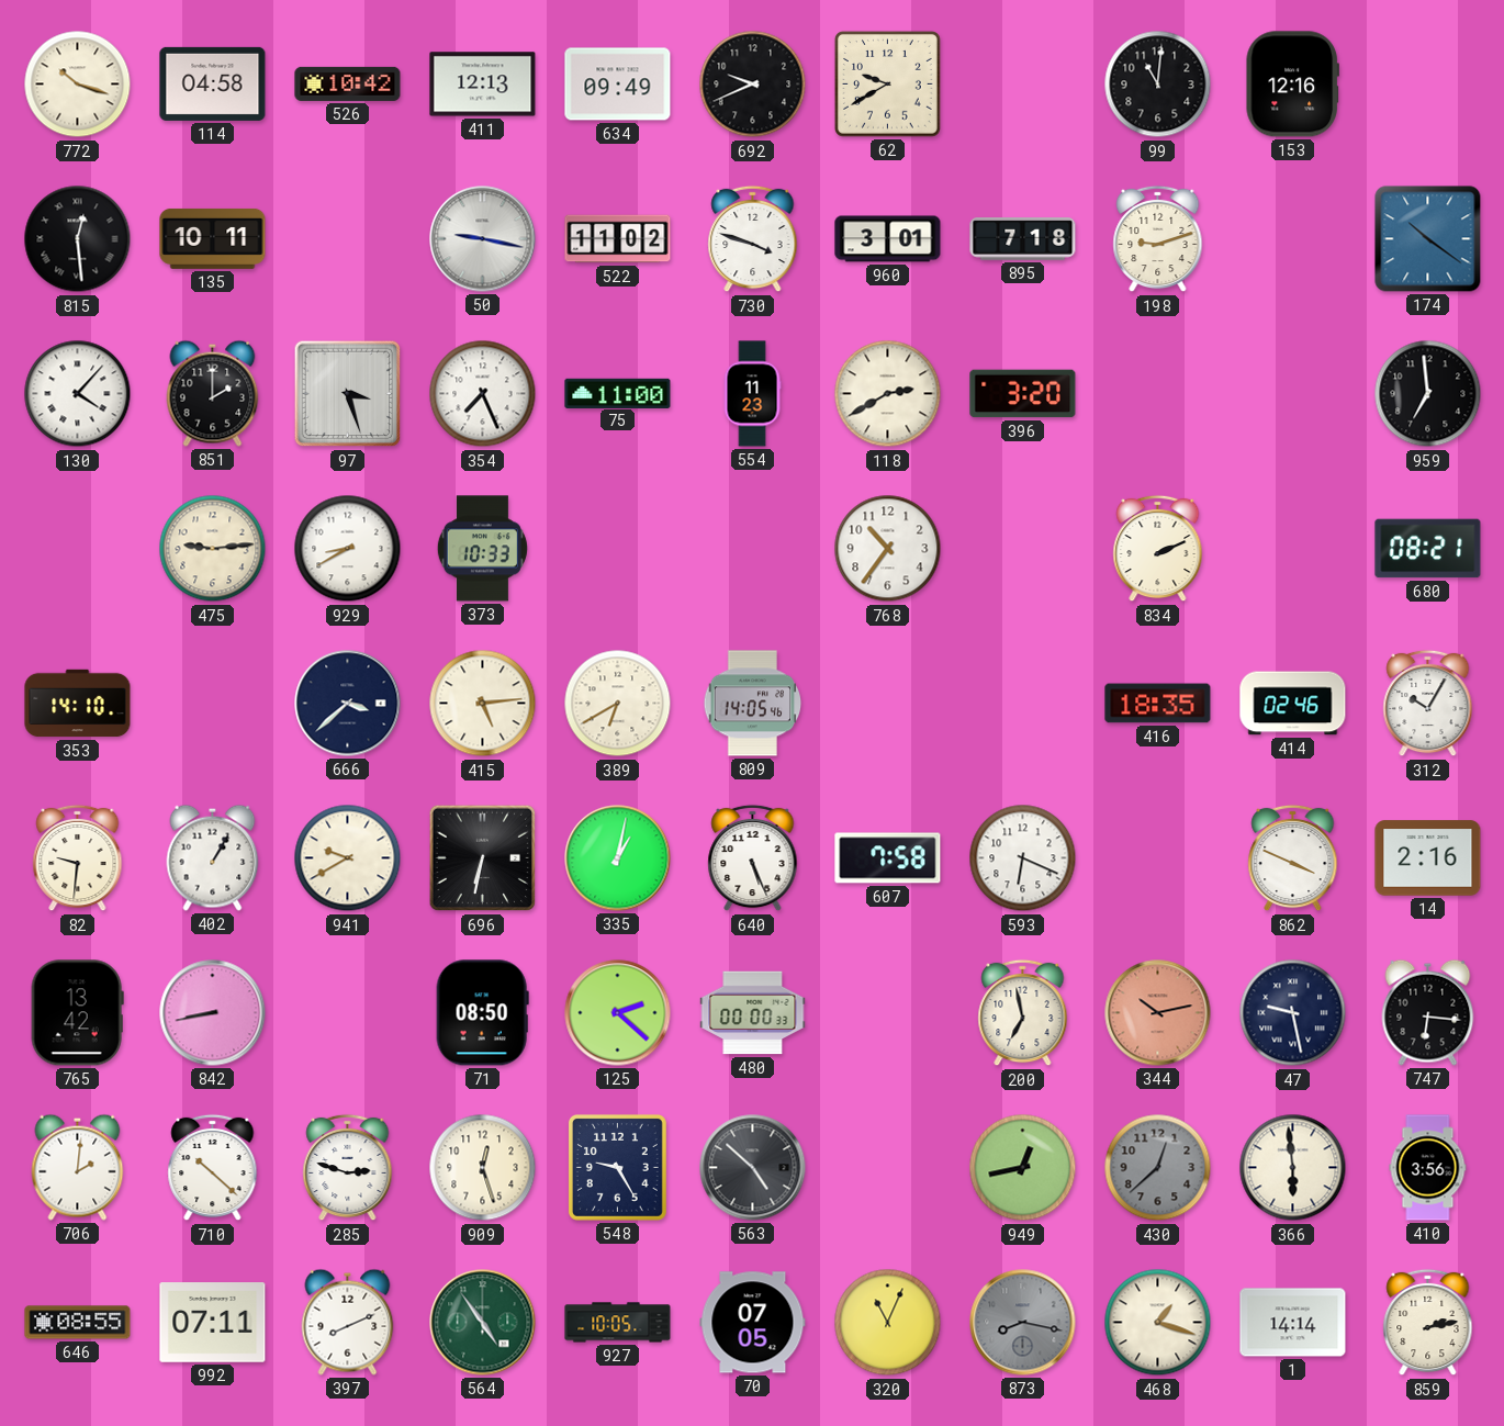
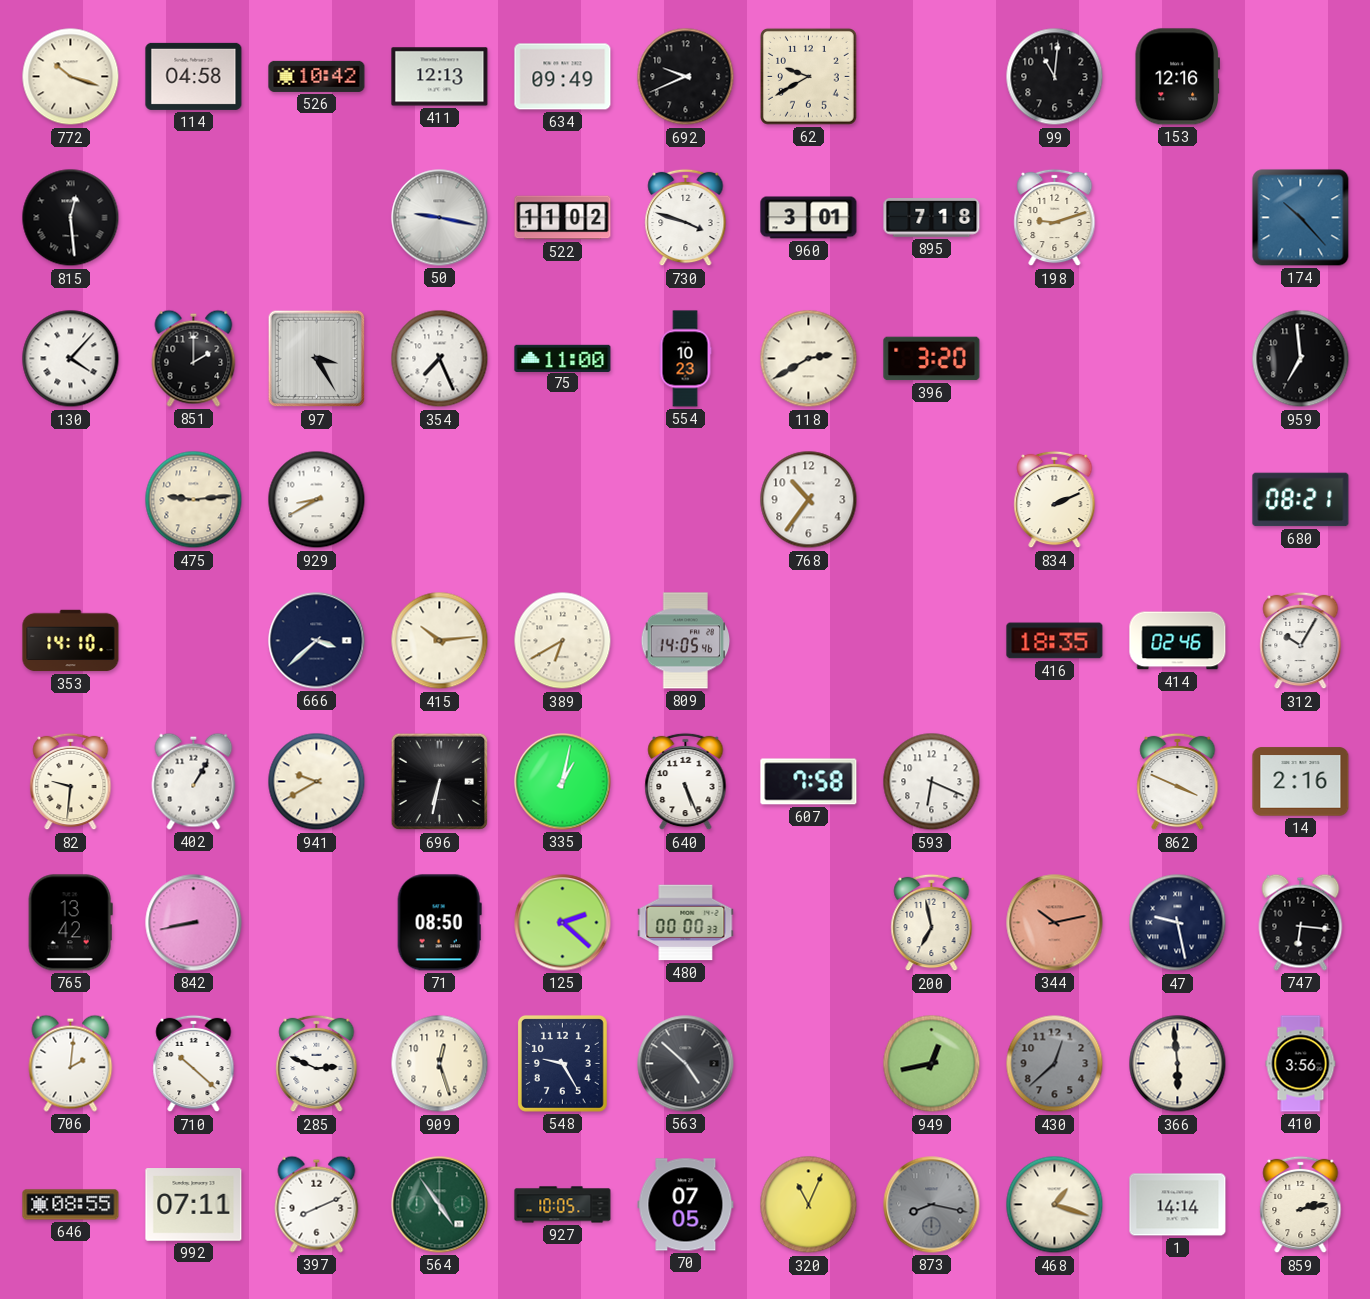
135: 10:11 -> none (213, 238)
174: 10:21 -> 10:23 (1301, 218)
97: 3:27 -> 3:25 (317, 359)
554: 11:23 -> 10:23 (685, 359)
373: 10:33 -> none (482, 549)
415: 5:14 -> 10:14 (440, 641)
285: 2:48 -> 2:49 (317, 1064)
